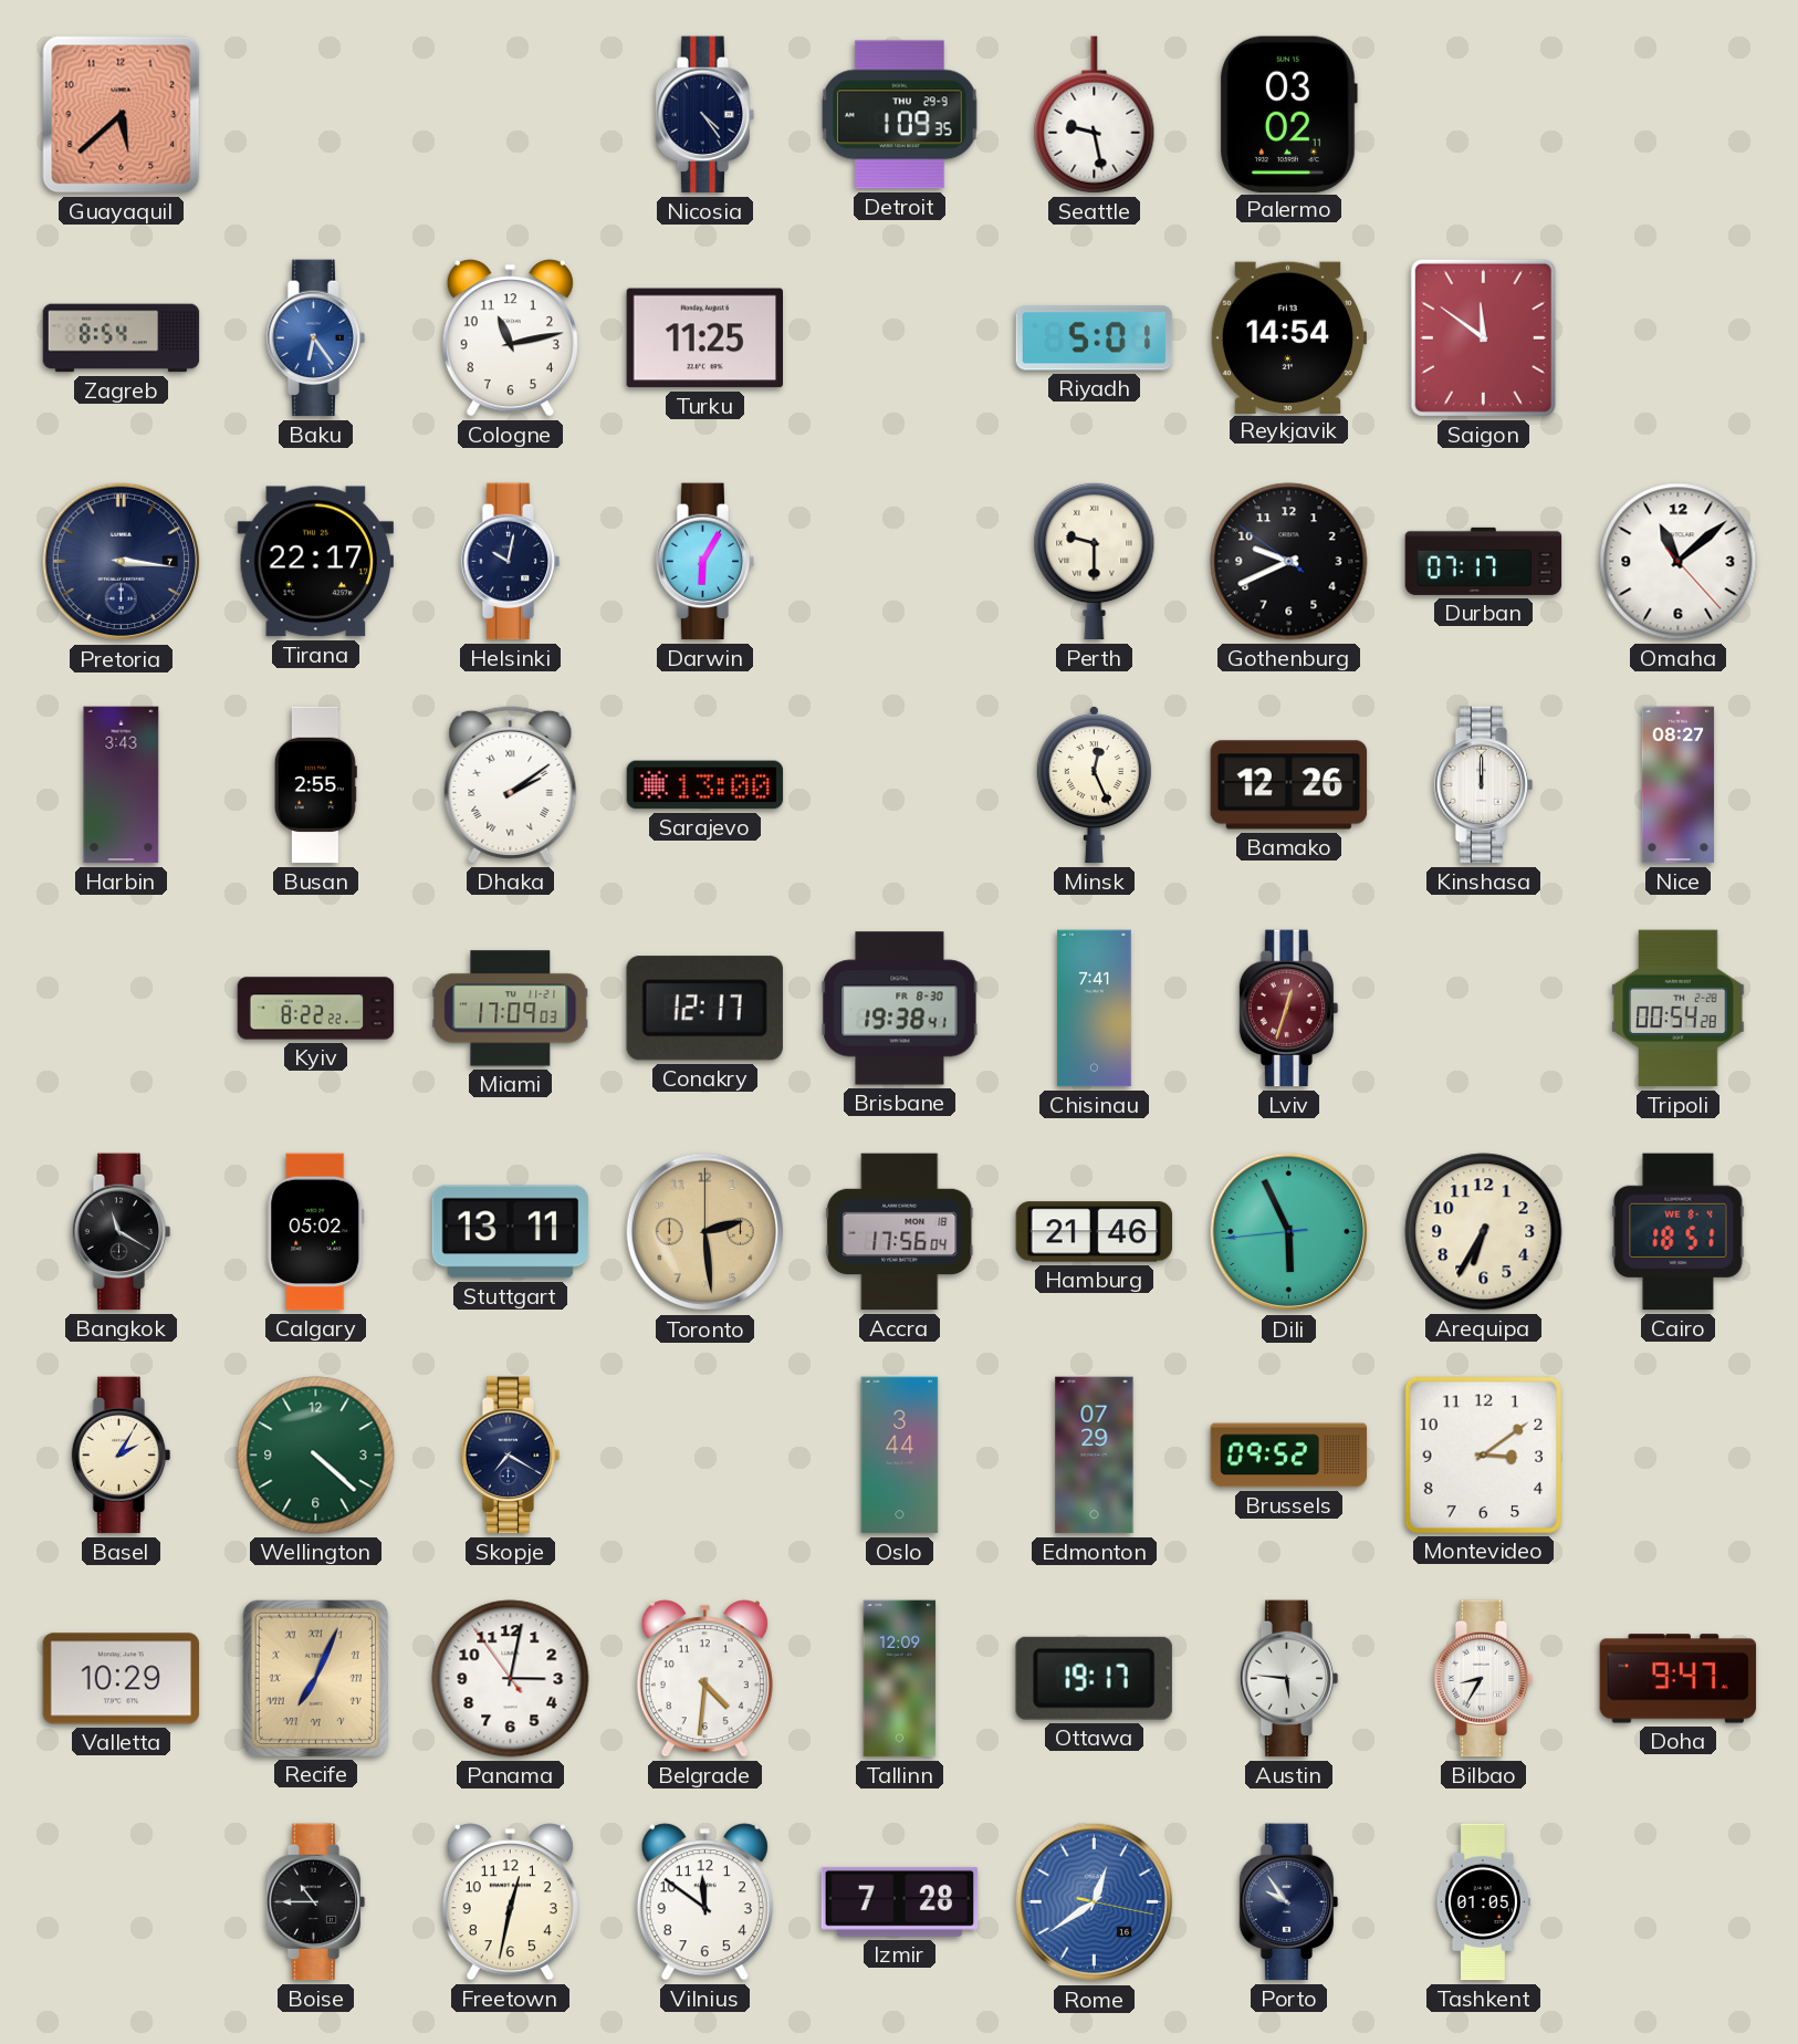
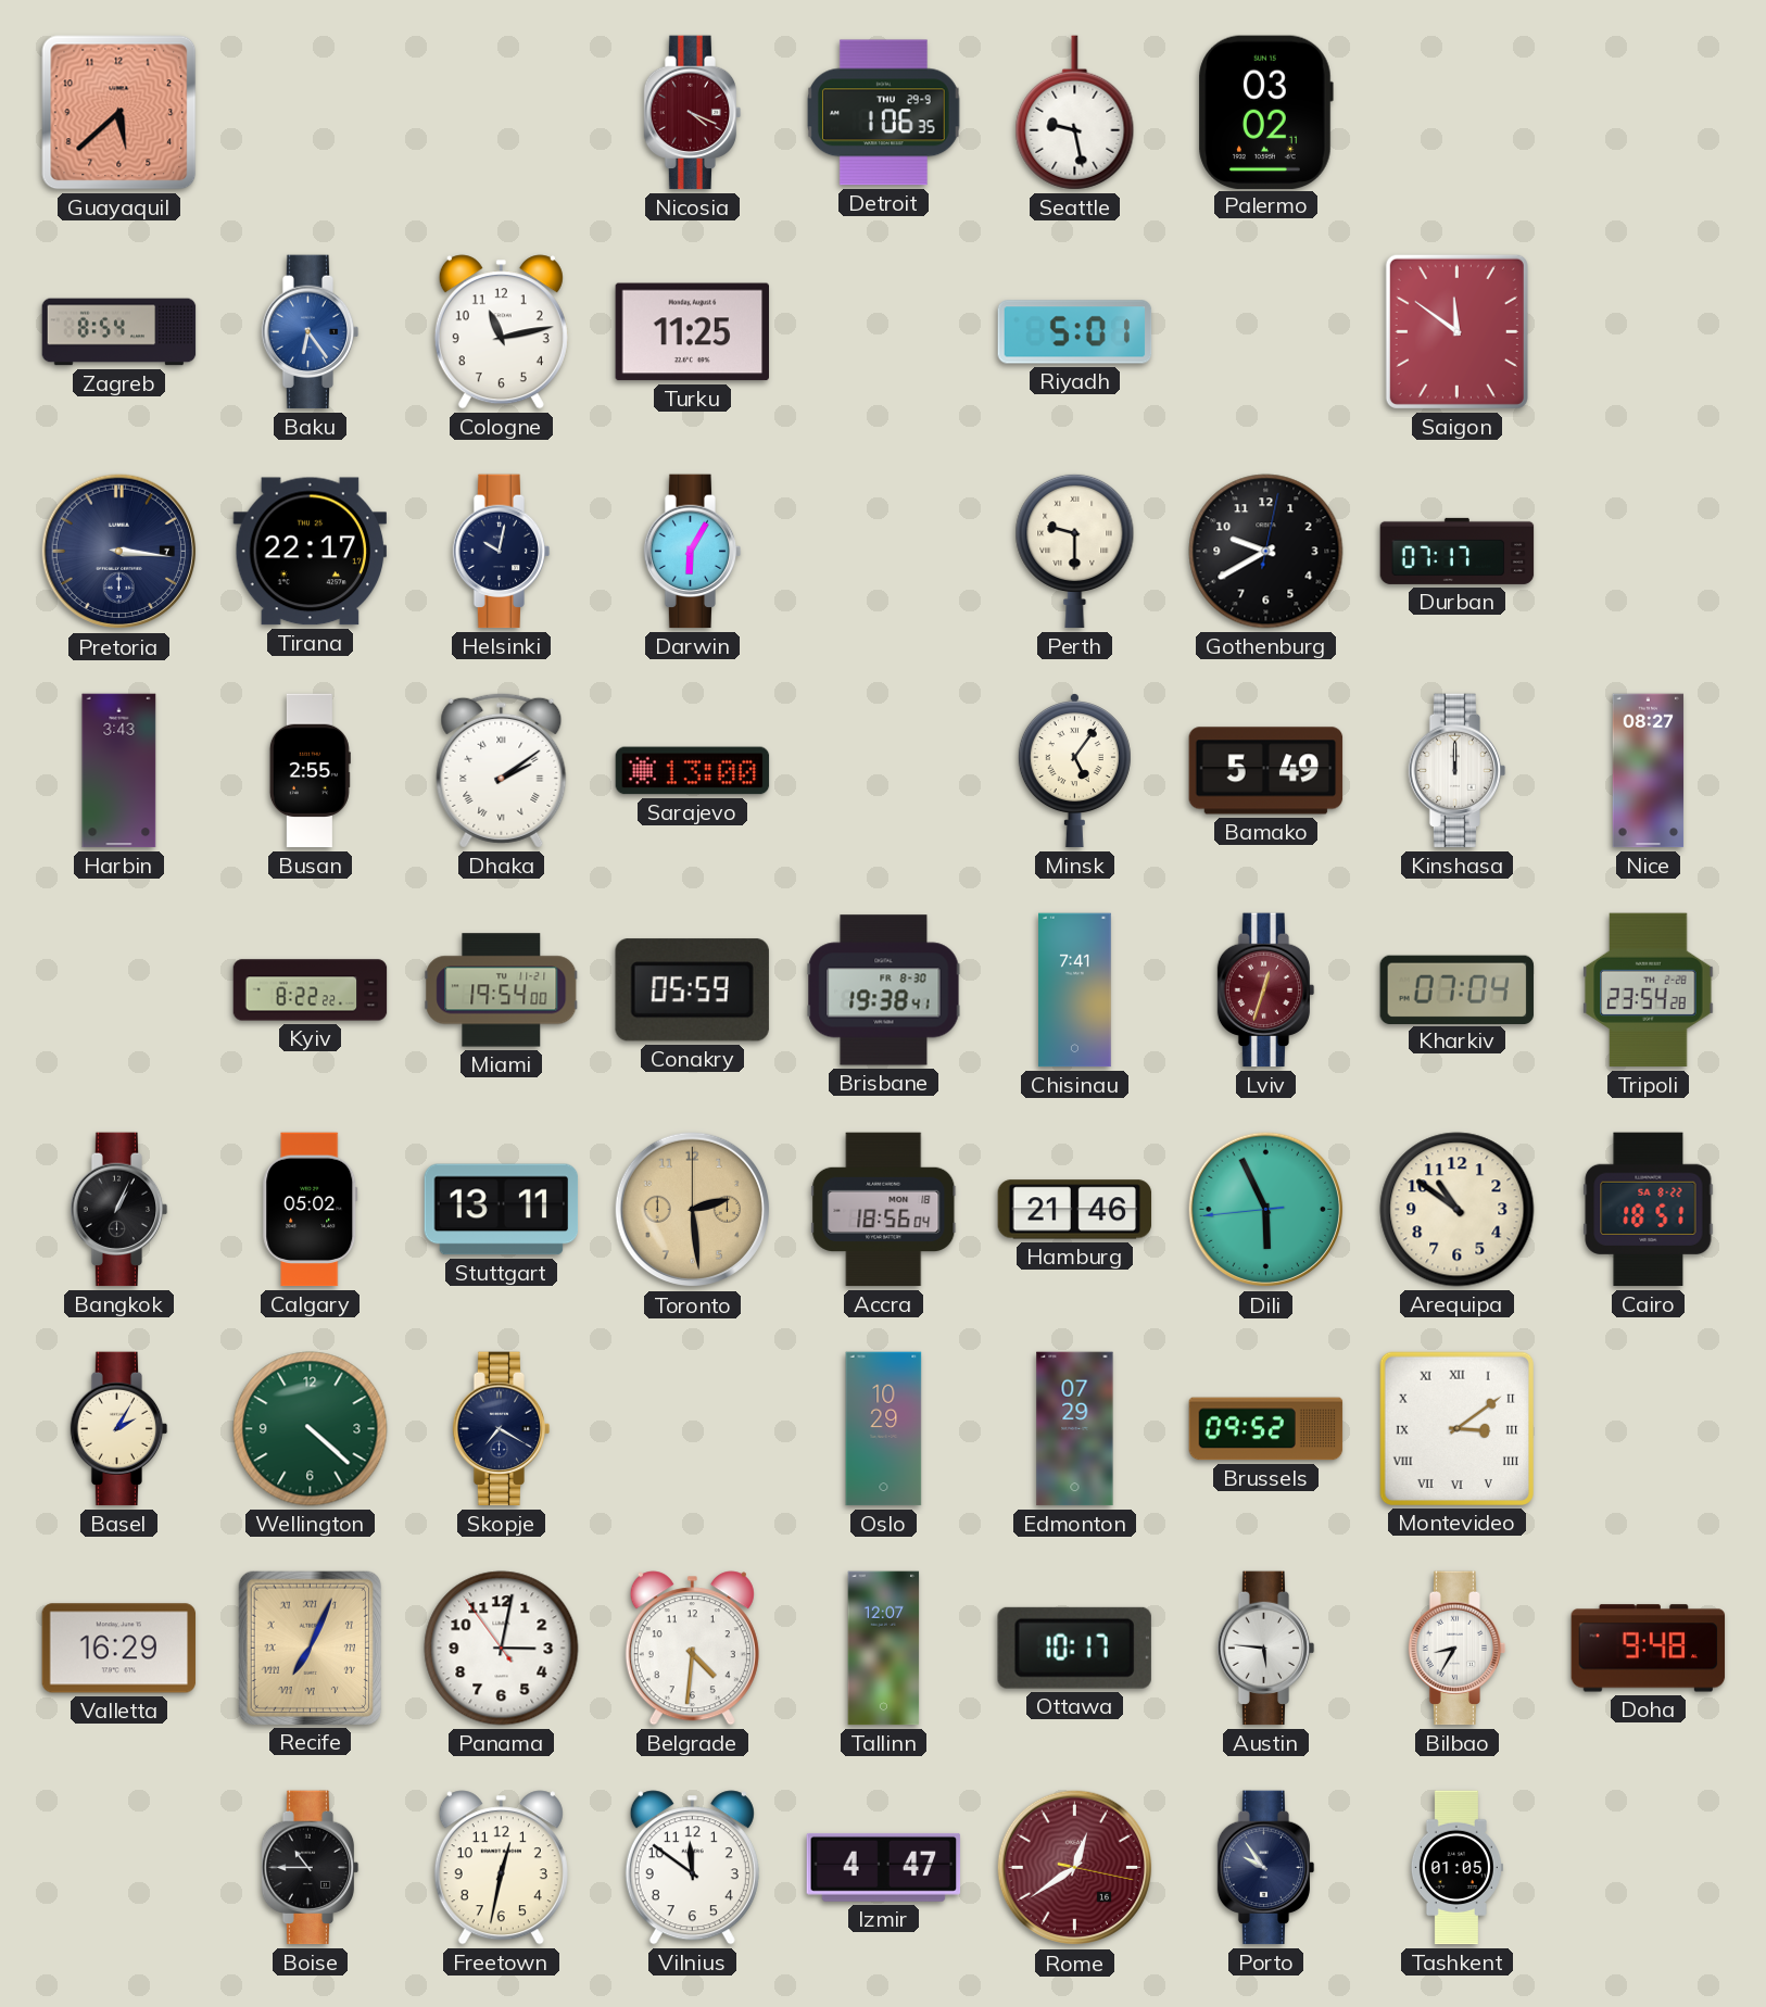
Nicosia: 4:24 -> 4:19 (693, 113)
Nicosia dial: navy -> burgundy (693, 113)
Detroit: 1:09 -> 1:06 (883, 113)
Reykjavik: 14:54 -> none (1287, 337)
Gothenburg: 9:40:51 -> 9:40:02 (1266, 552)
Omaha: 11:08 -> none (1679, 562)
Minsk: 12:26 -> 5:06 (1074, 771)
Bamako: 12:26 -> 5:49 (1266, 771)
Miami: 17:09 -> 19:54 (502, 990)
Conakry: 12:17 -> 05:59 (692, 990)
Kharkiv: none -> 07:04 (1458, 989)
Tripoli: 00:54 -> 23:54 (1649, 990)
Bangkok: 11:20 -> 1:04 (119, 1210)
Accra: 17:56 -> 18:56 (884, 1210)
Arequipa: 6:35 -> 10:51 (1458, 1210)
Cairo date: WE 8-4 -> SA 8-22 (1649, 1210)
Oslo: 3:44 -> 10:29 (884, 1429)
Montevideo numerals: Arabic -> Roman (1456, 1428)
Valletta: 10:29 -> 16:29 (119, 1649)
Tallinn: 12:09 -> 12:07 (884, 1649)
Ottawa: 19:17 -> 10:17 (1074, 1648)
Doha: 9:47 -> 9:48 (1649, 1649)
Izmir: 7:28 -> 4:47 (884, 1867)
Rome dial: blue -> burgundy (1075, 1868)
